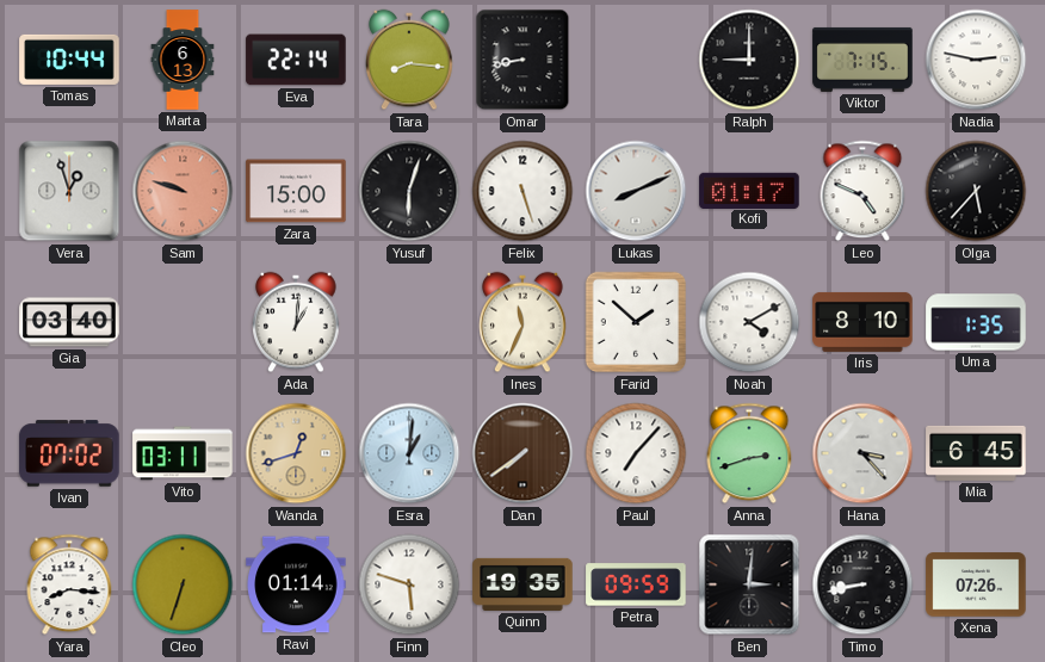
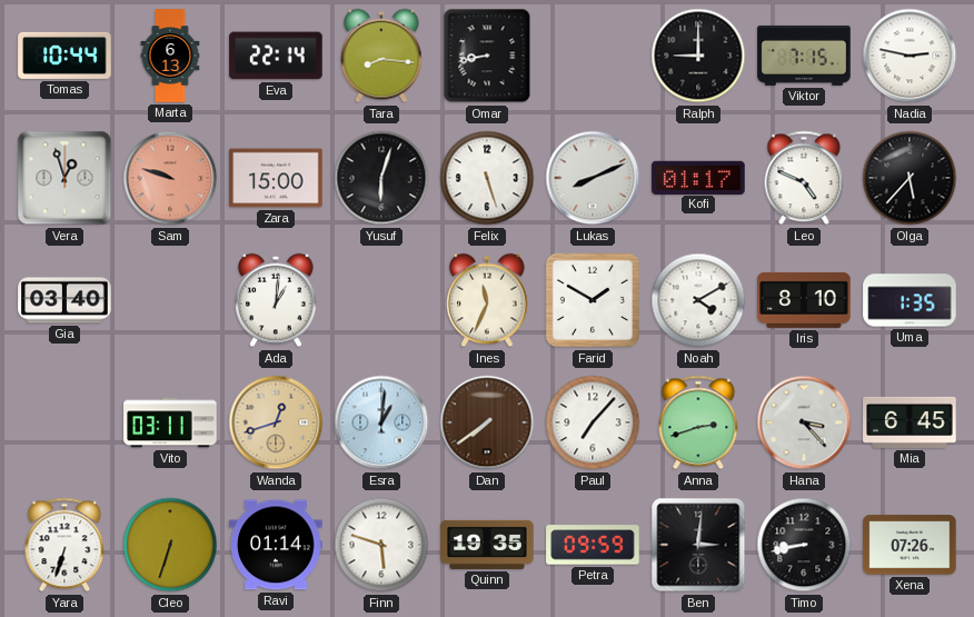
Farid: 1:52 -> 1:50 (593, 300)
Ivan: 07:02 -> none (69, 453)
Yara: 8:16 -> 6:33 (64, 545)
